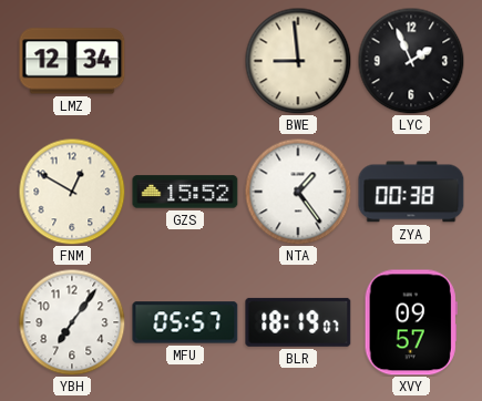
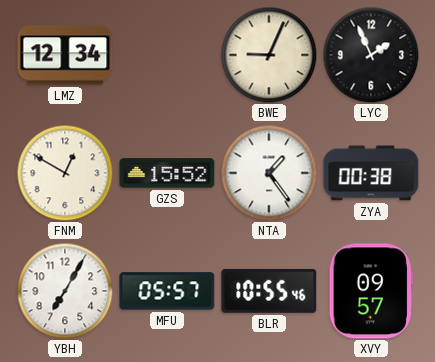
BWE: 8:59 -> 9:04 (269, 55)
YBH: 7:06 -> 7:05 (65, 291)
BLR: 18:19 -> 10:55 (269, 291)
